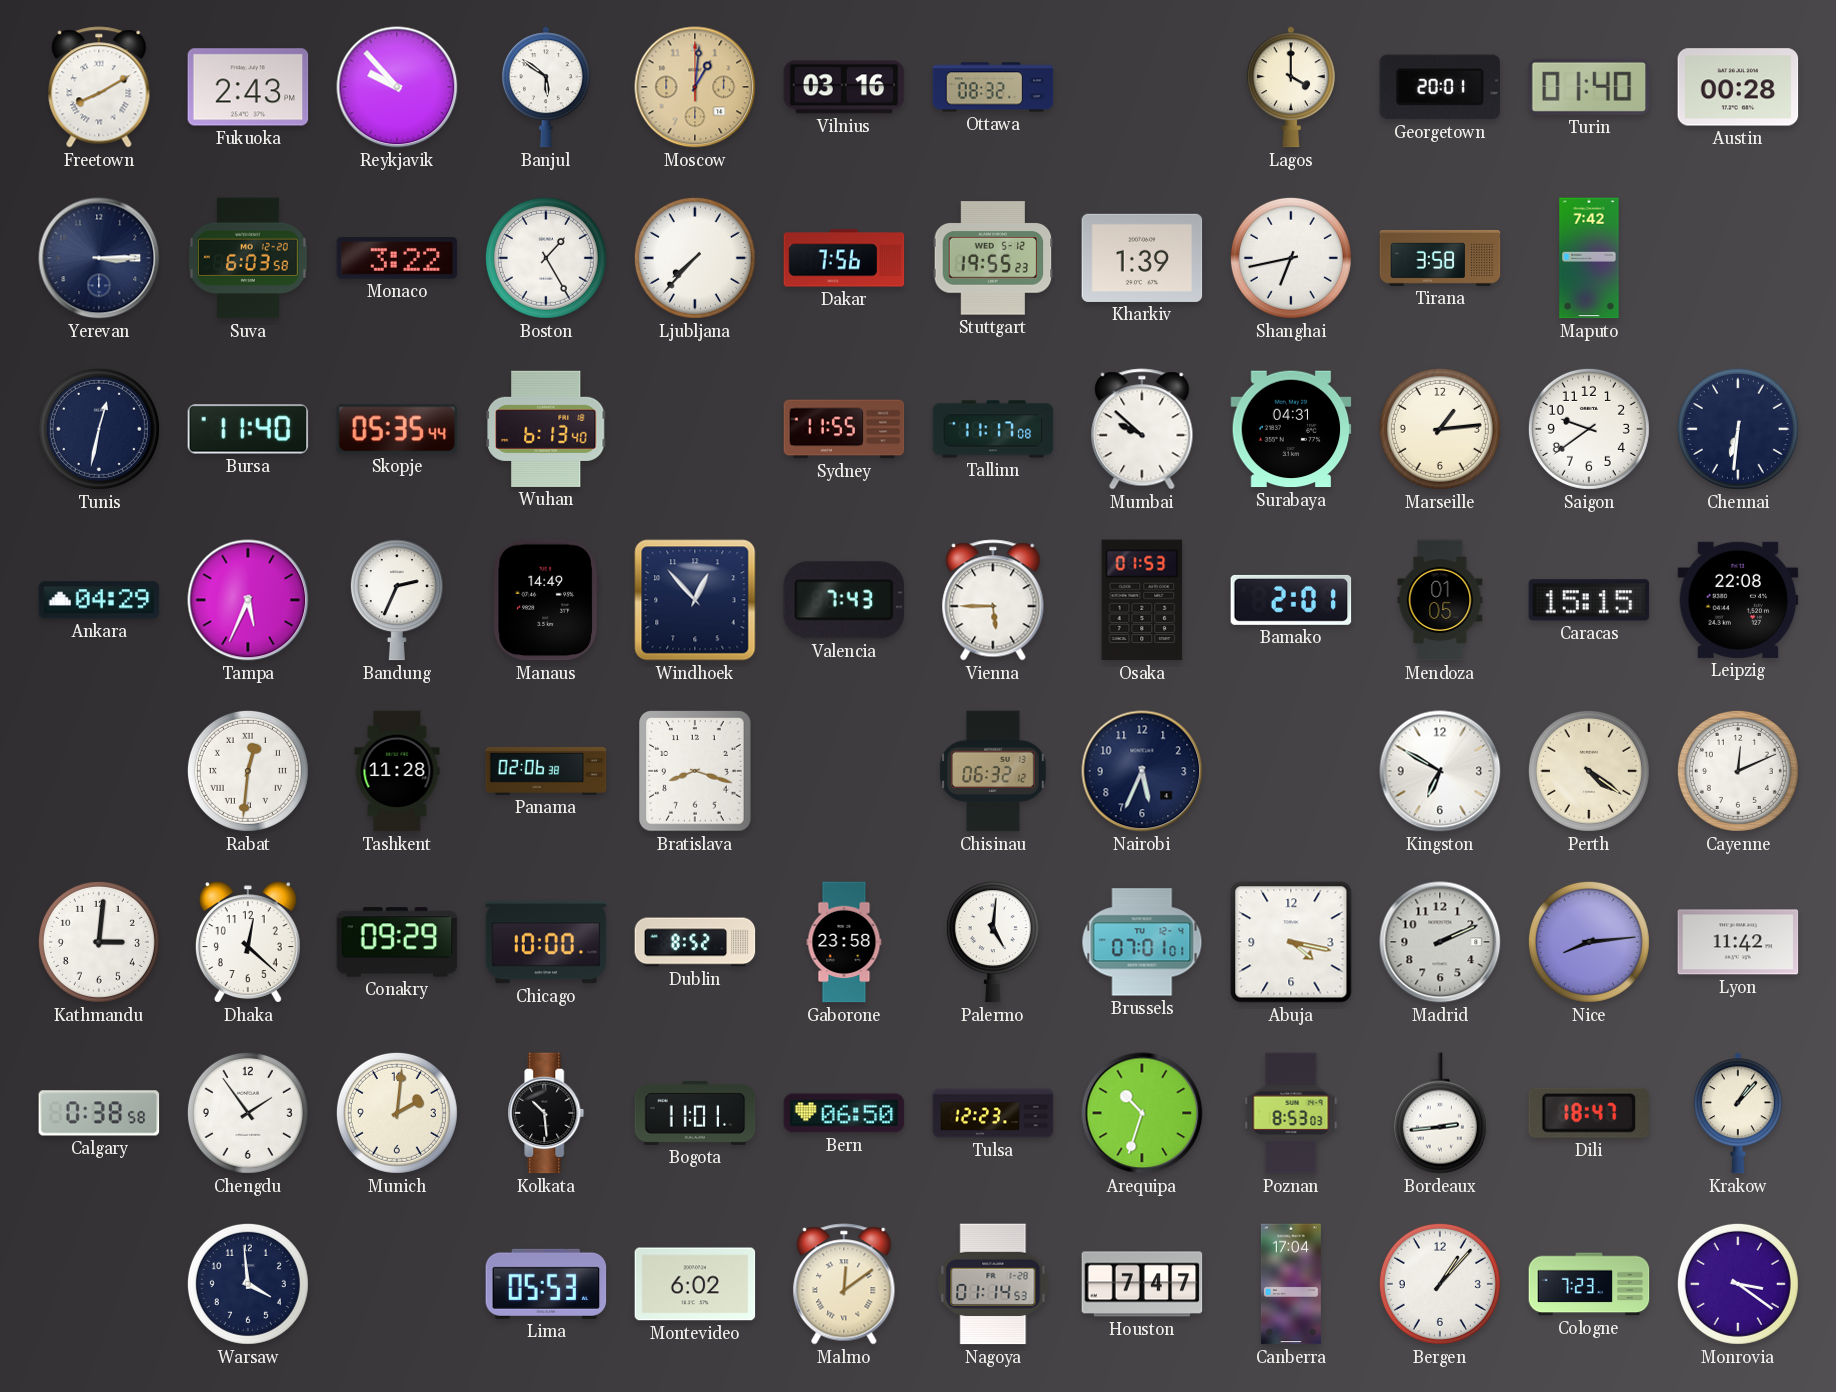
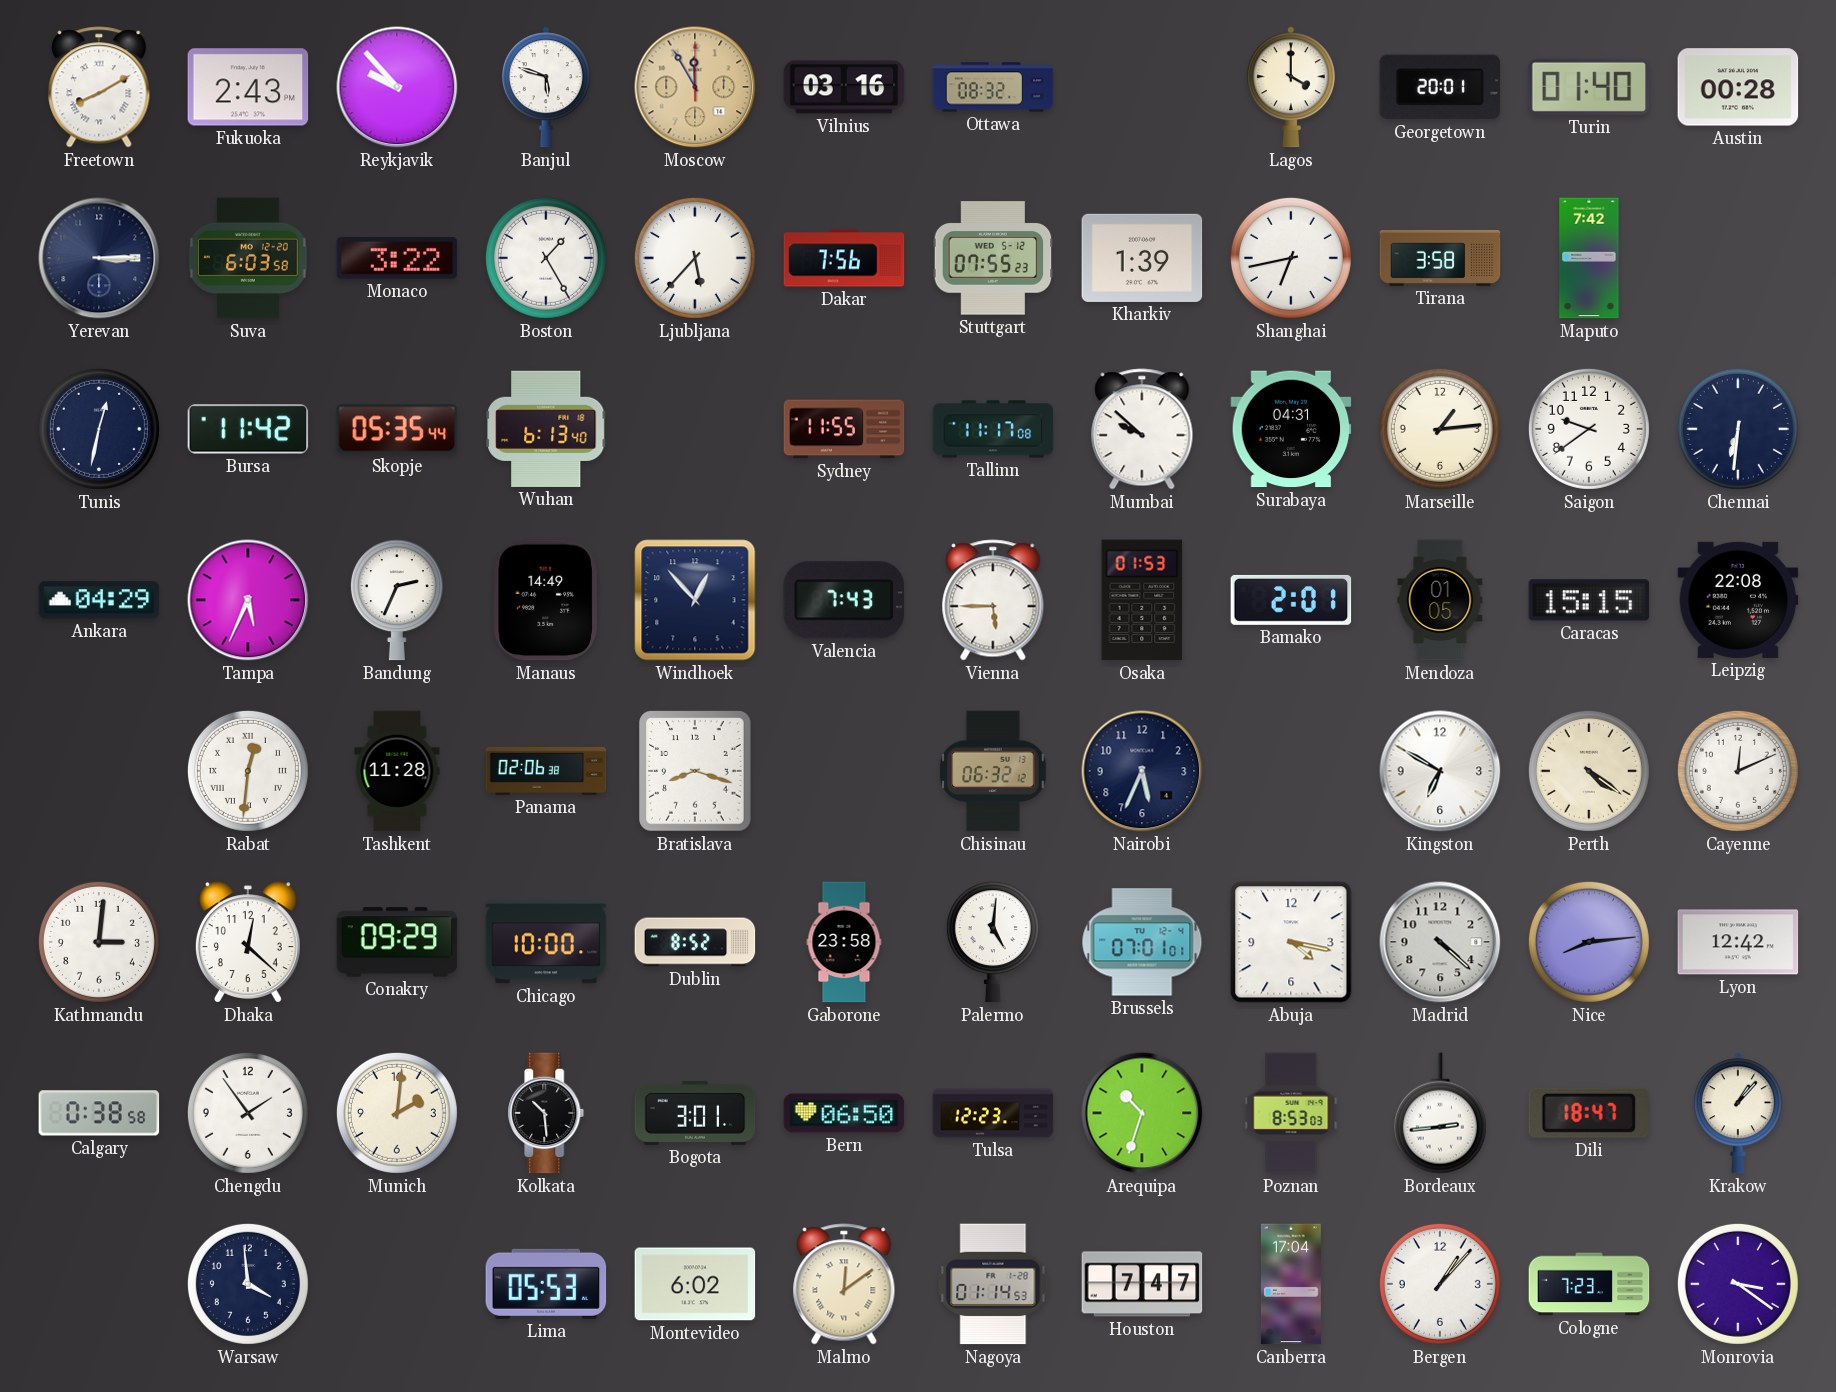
Banjul: 5:51 -> 5:48 (546, 87)
Moscow: 1:01 -> 11:55 (695, 87)
Ljubljana: 7:37 -> 5:37 (695, 258)
Stuttgart: 19:55 -> 07:55 (993, 258)
Bursa: 11:40 -> 11:42 (248, 429)
Madrid: 2:11 -> 4:22 (1440, 942)
Lyon: 11:42 -> 12:42 (1738, 942)
Bogota: 11:01 -> 3:01 (695, 1113)
